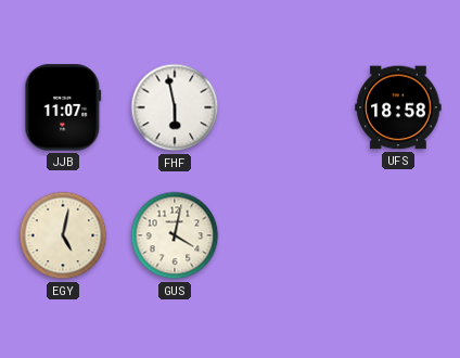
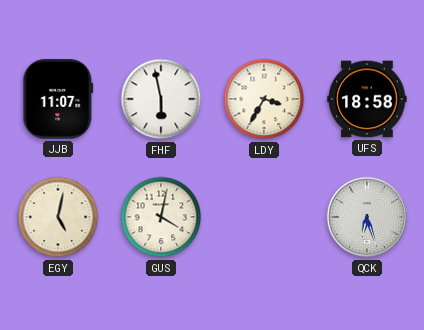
LDY: none -> 3:35 (264, 99)
QCK: none -> 6:27 (367, 217)
